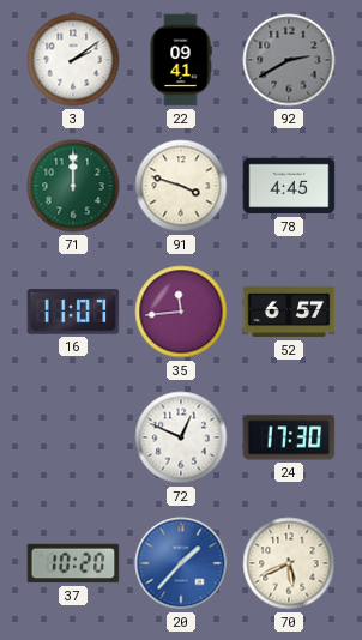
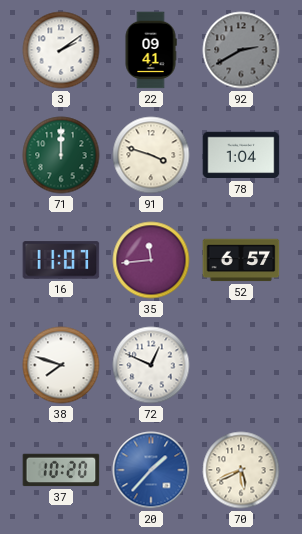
78: 4:45 -> 1:04 (241, 155)
38: none -> 7:48 (61, 365)
24: 17:30 -> none (289, 437)
